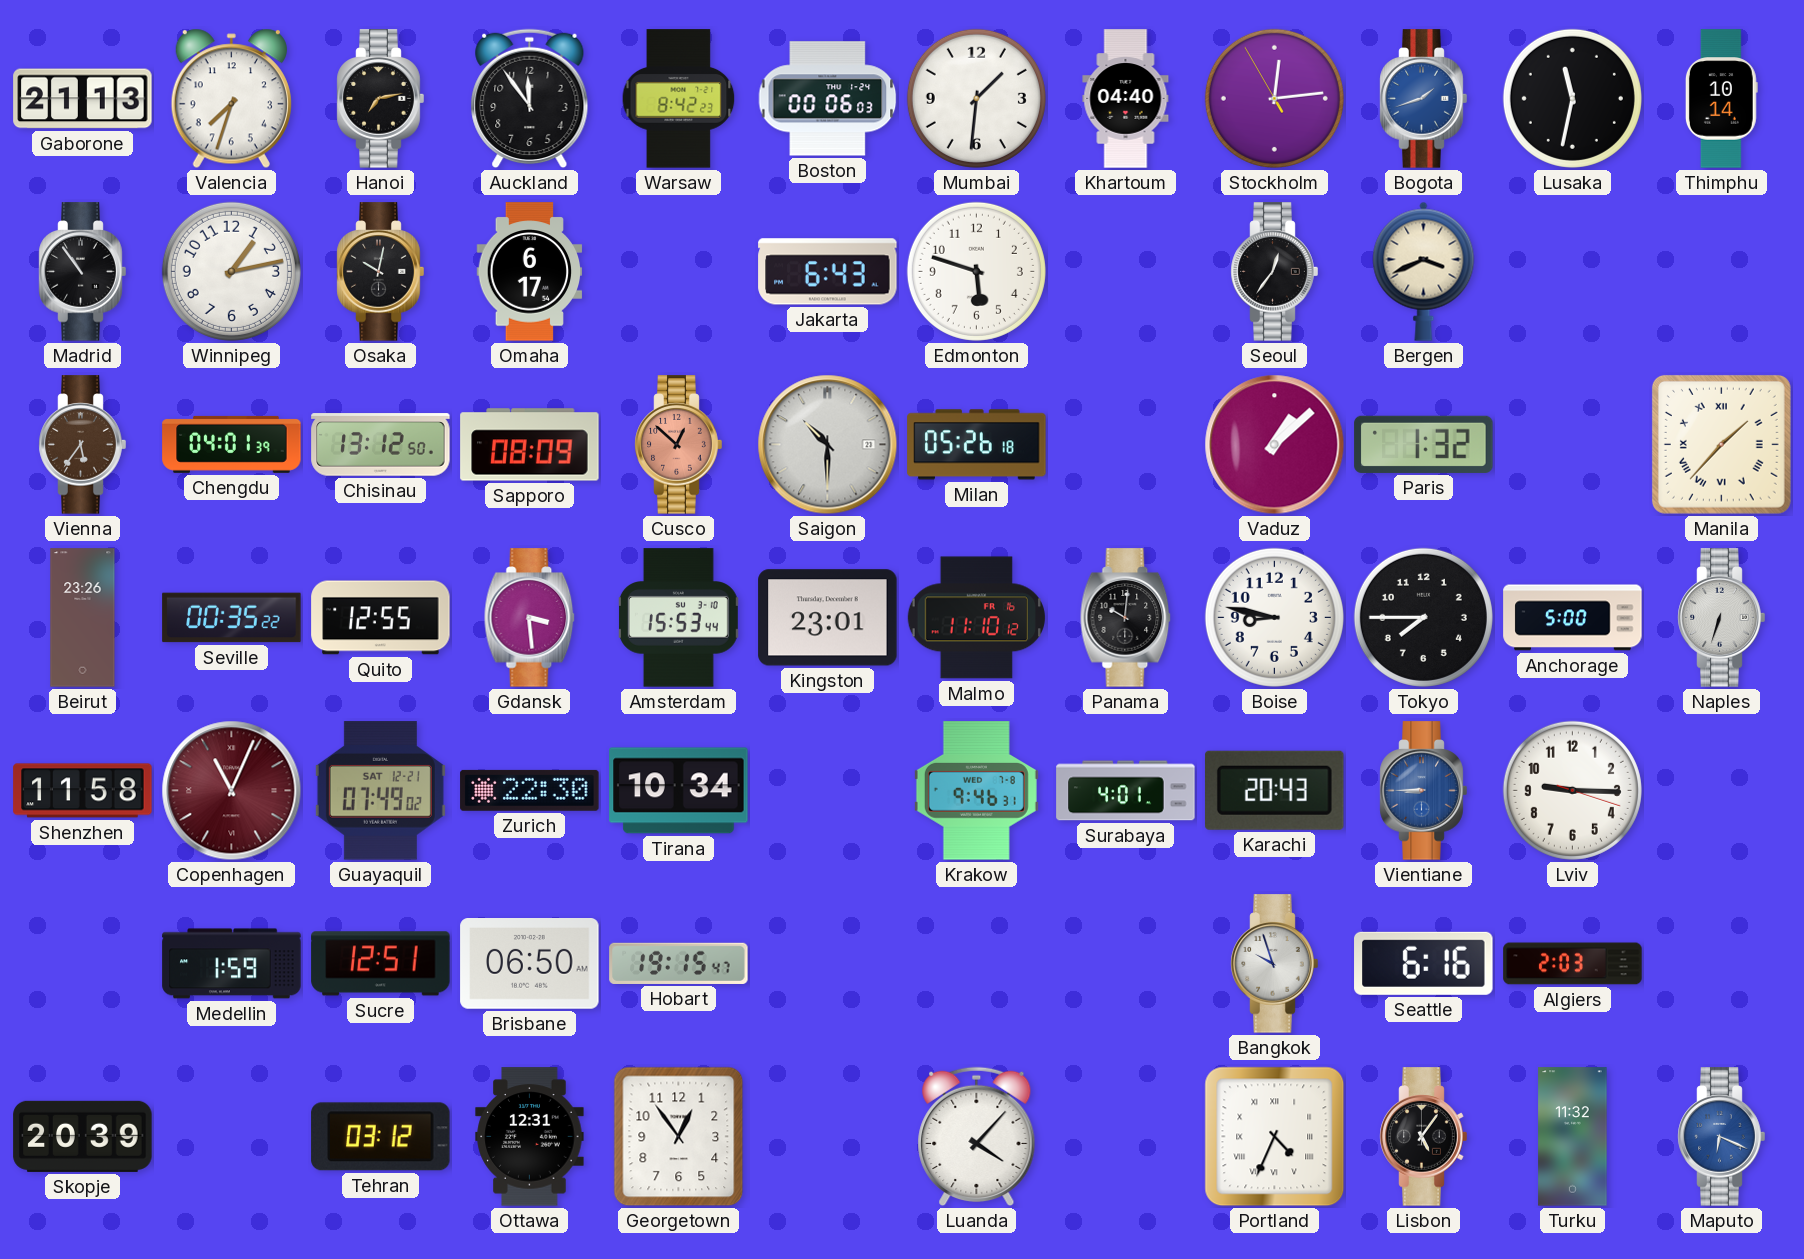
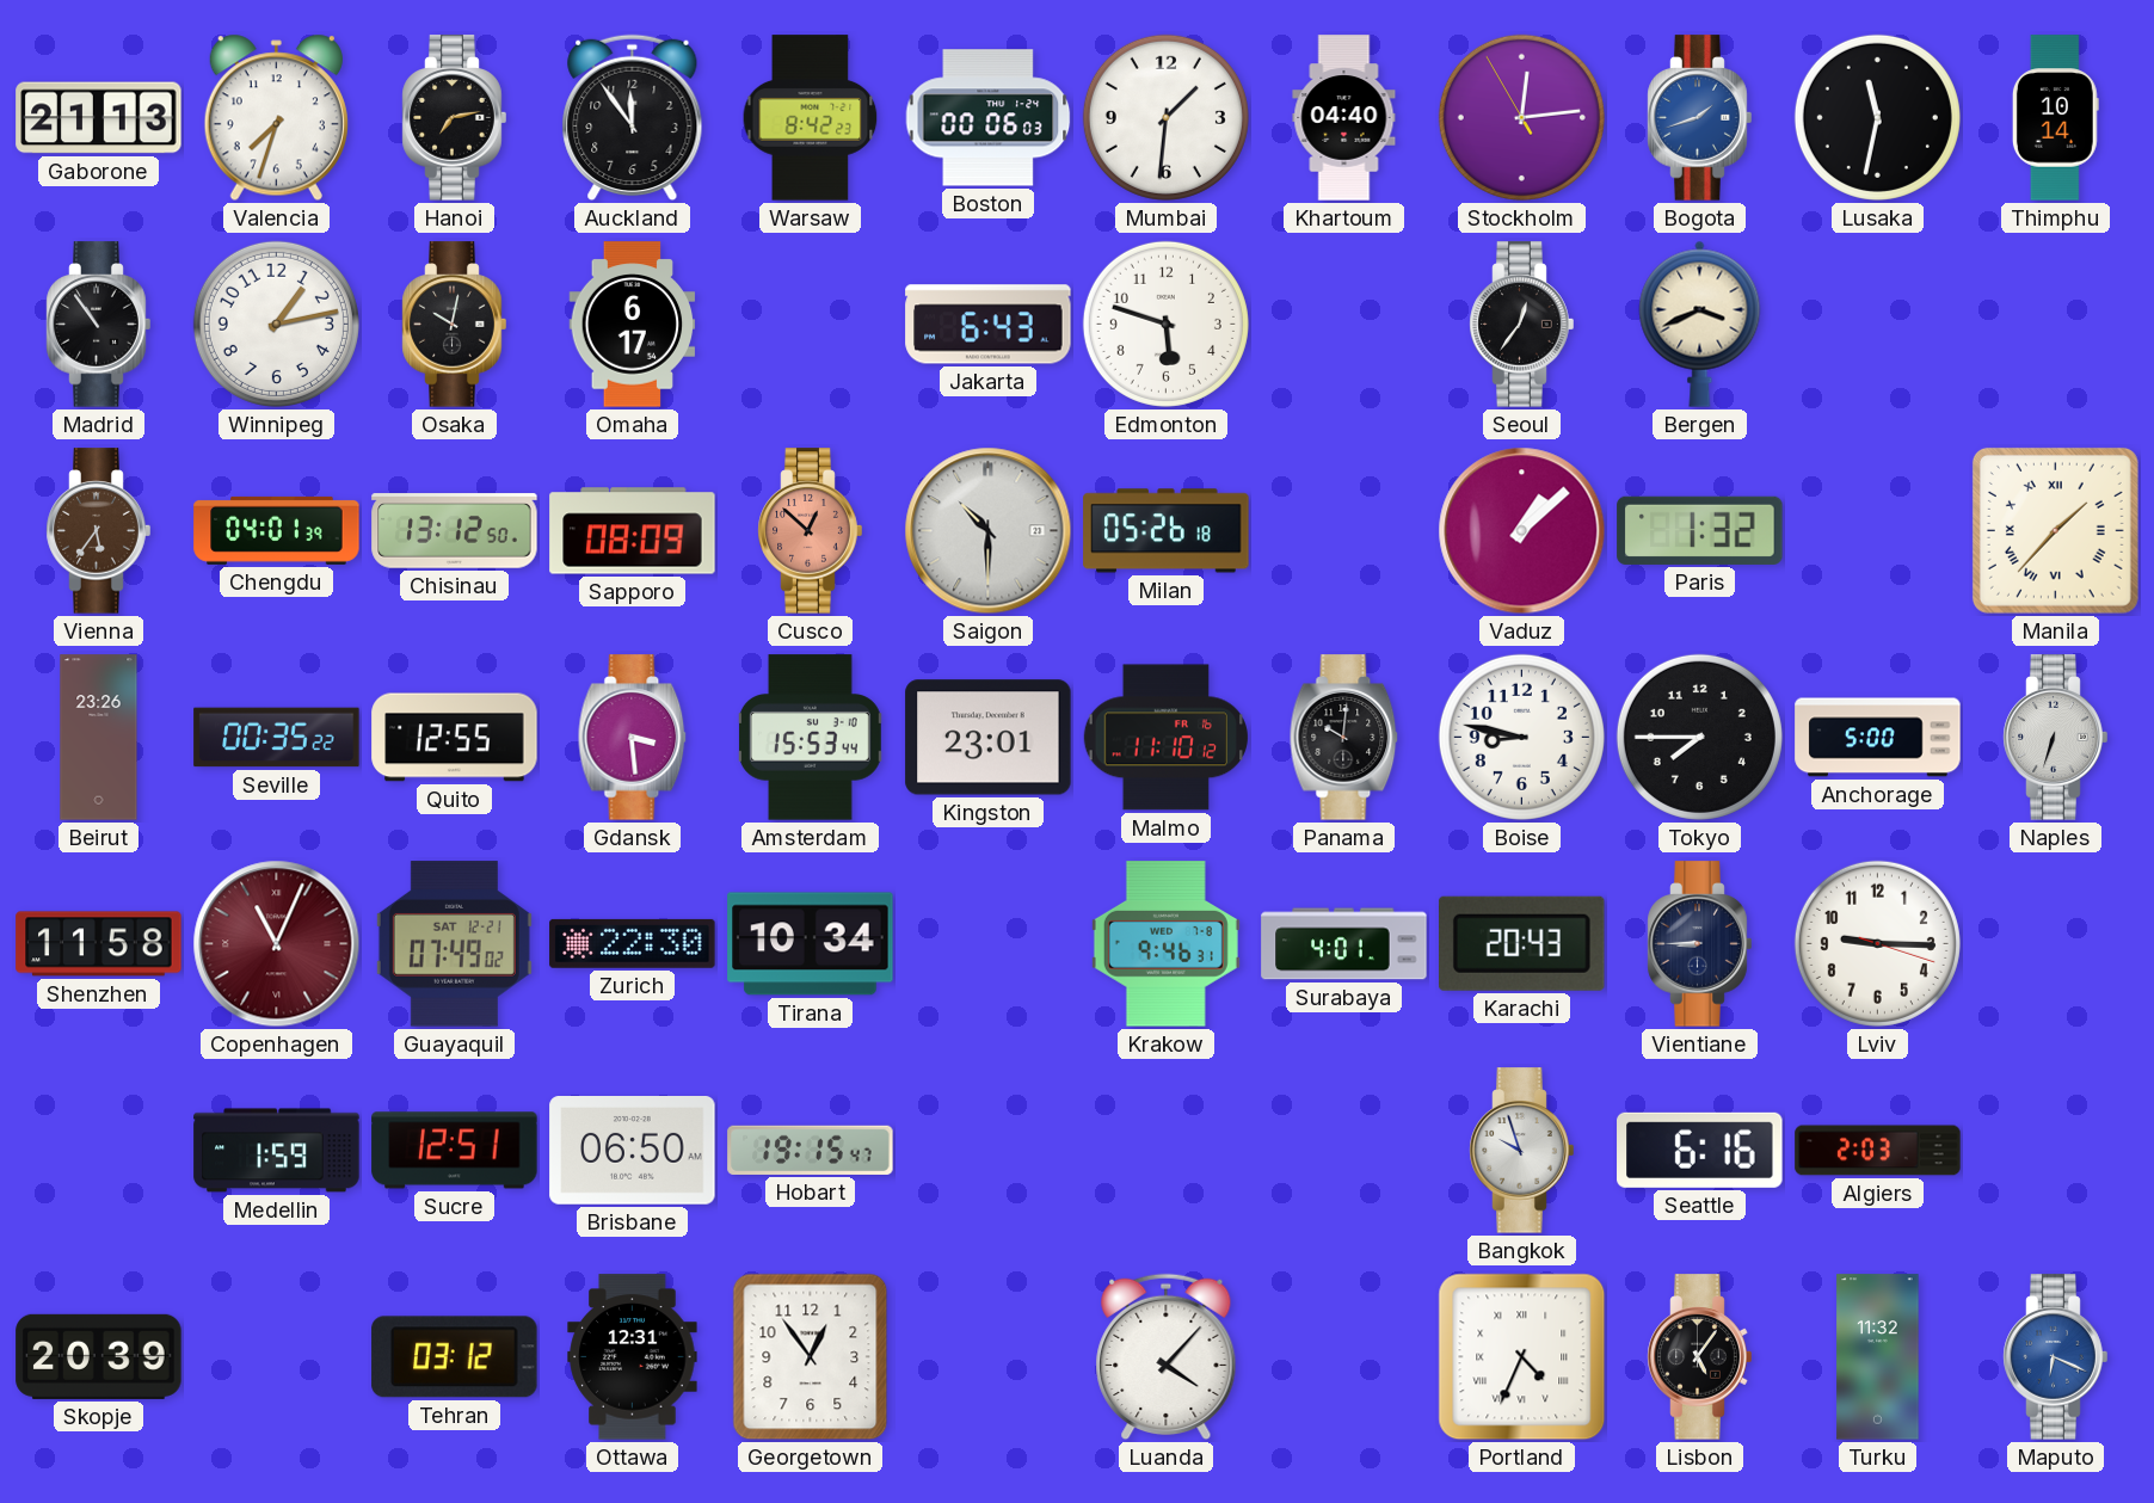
Vientiane dial: blue -> navy (1700, 944)
